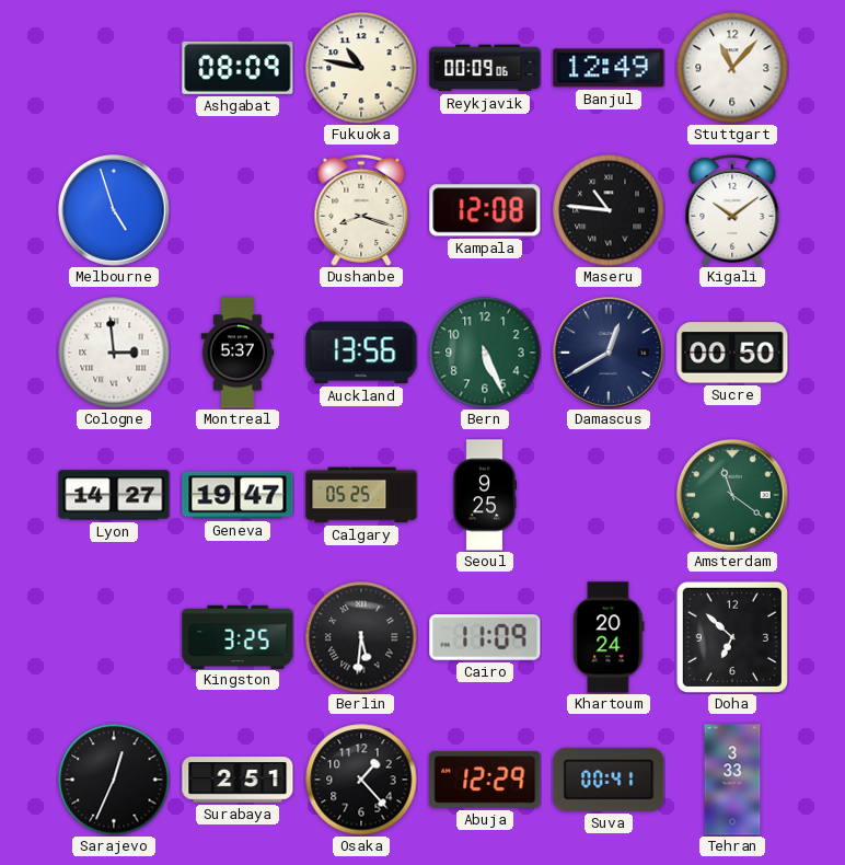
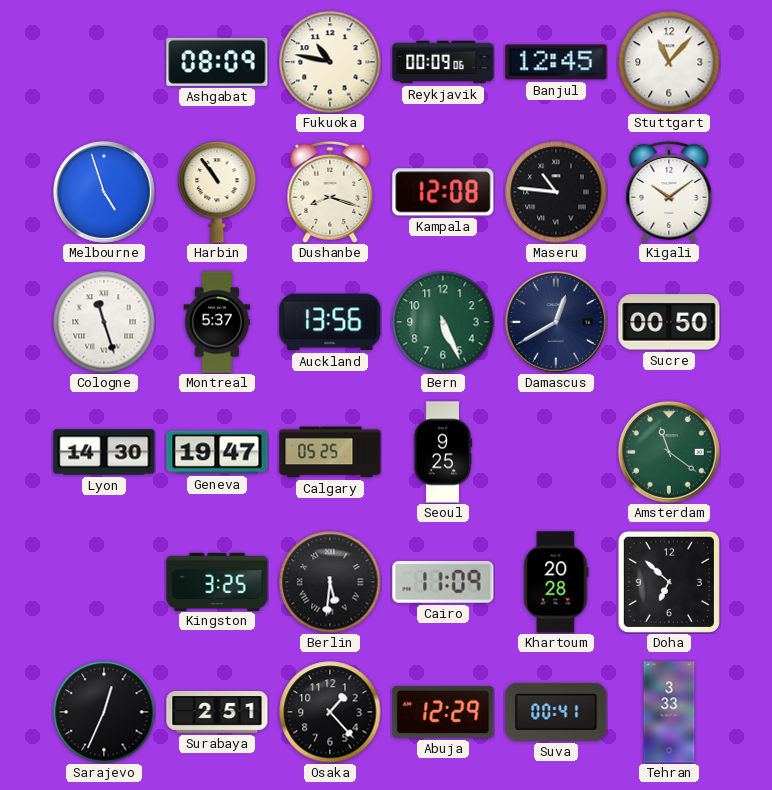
Banjul: 12:49 -> 12:45 (556, 62)
Harbin: none -> 10:54 (217, 192)
Cologne: 2:59 -> 11:27 (104, 322)
Lyon: 14:27 -> 14:30 (104, 452)
Khartoum: 20:24 -> 20:28 (556, 582)
